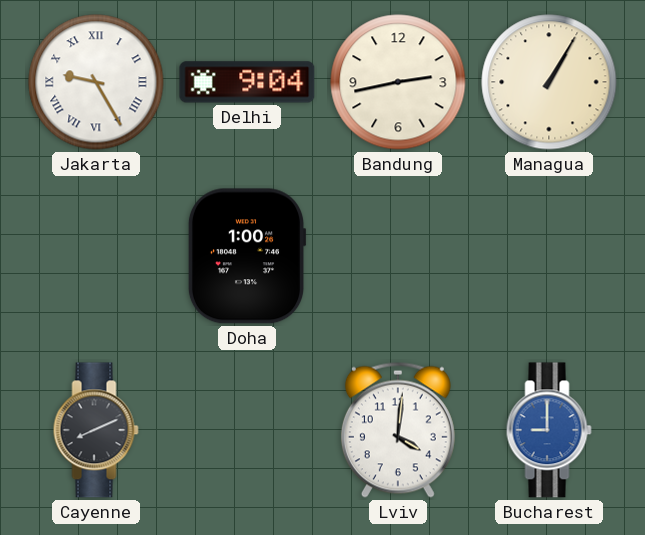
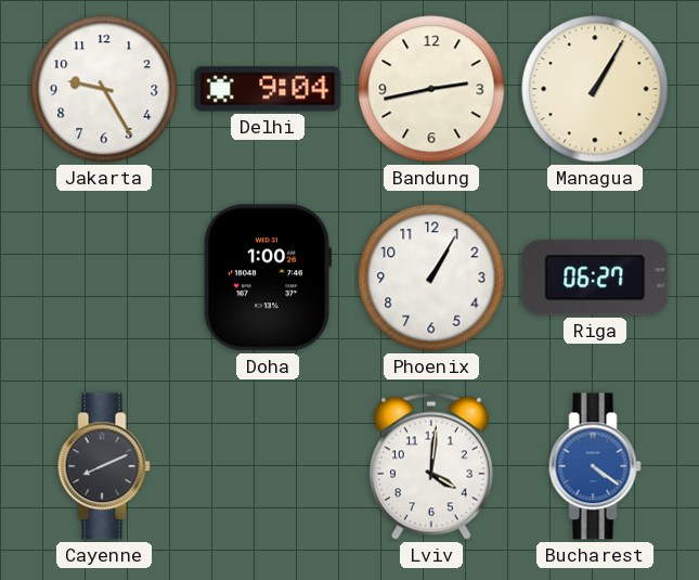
Jakarta numerals: Roman -> Arabic (104, 89)
Phoenix: none -> 1:05 (431, 278)
Riga: none -> 06:27 (595, 278)
Bucharest: 9:00 -> 4:21 (595, 466)
